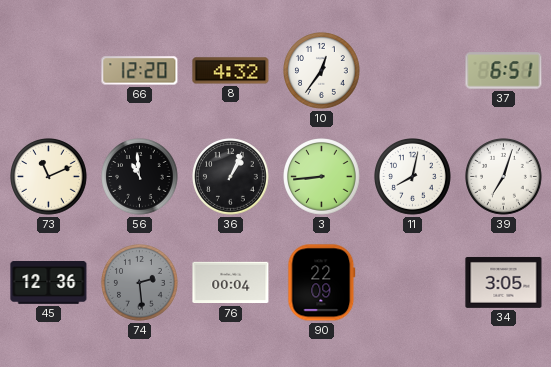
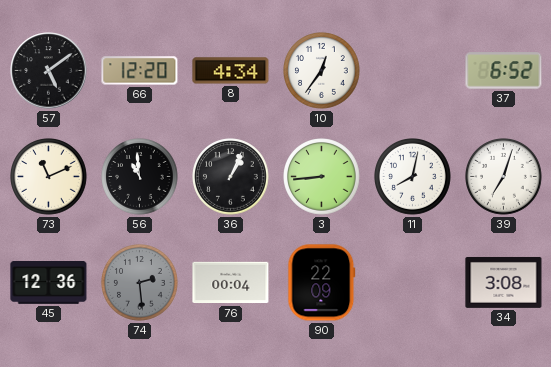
57: none -> 5:09 (49, 71)
8: 4:32 -> 4:34 (231, 71)
37: 6:51 -> 6:52 (504, 71)
34: 3:05 -> 3:08 (504, 282)
